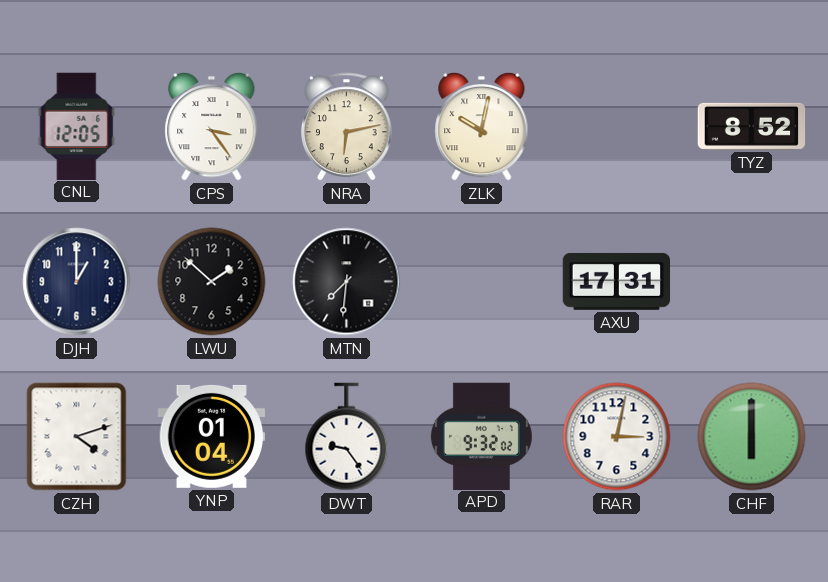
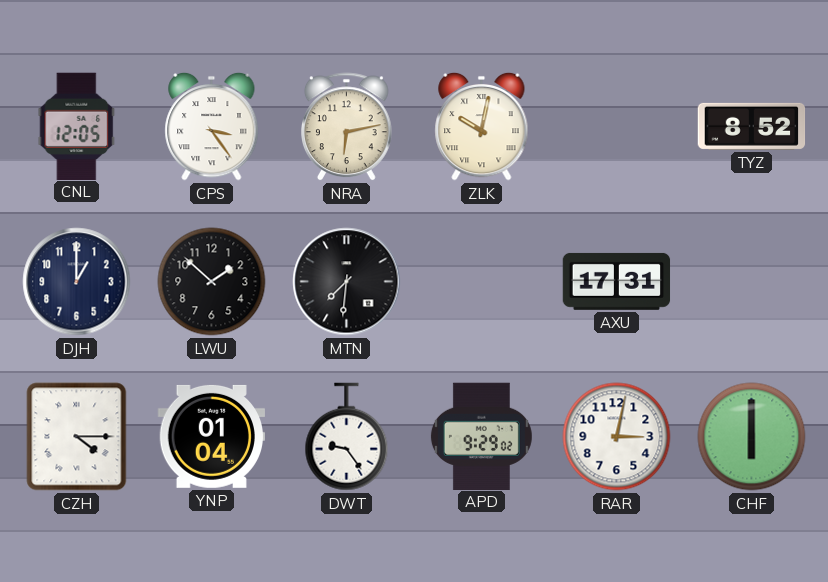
CZH: 4:12 -> 4:15 (77, 437)
APD: 9:32 -> 9:29 (481, 436)
